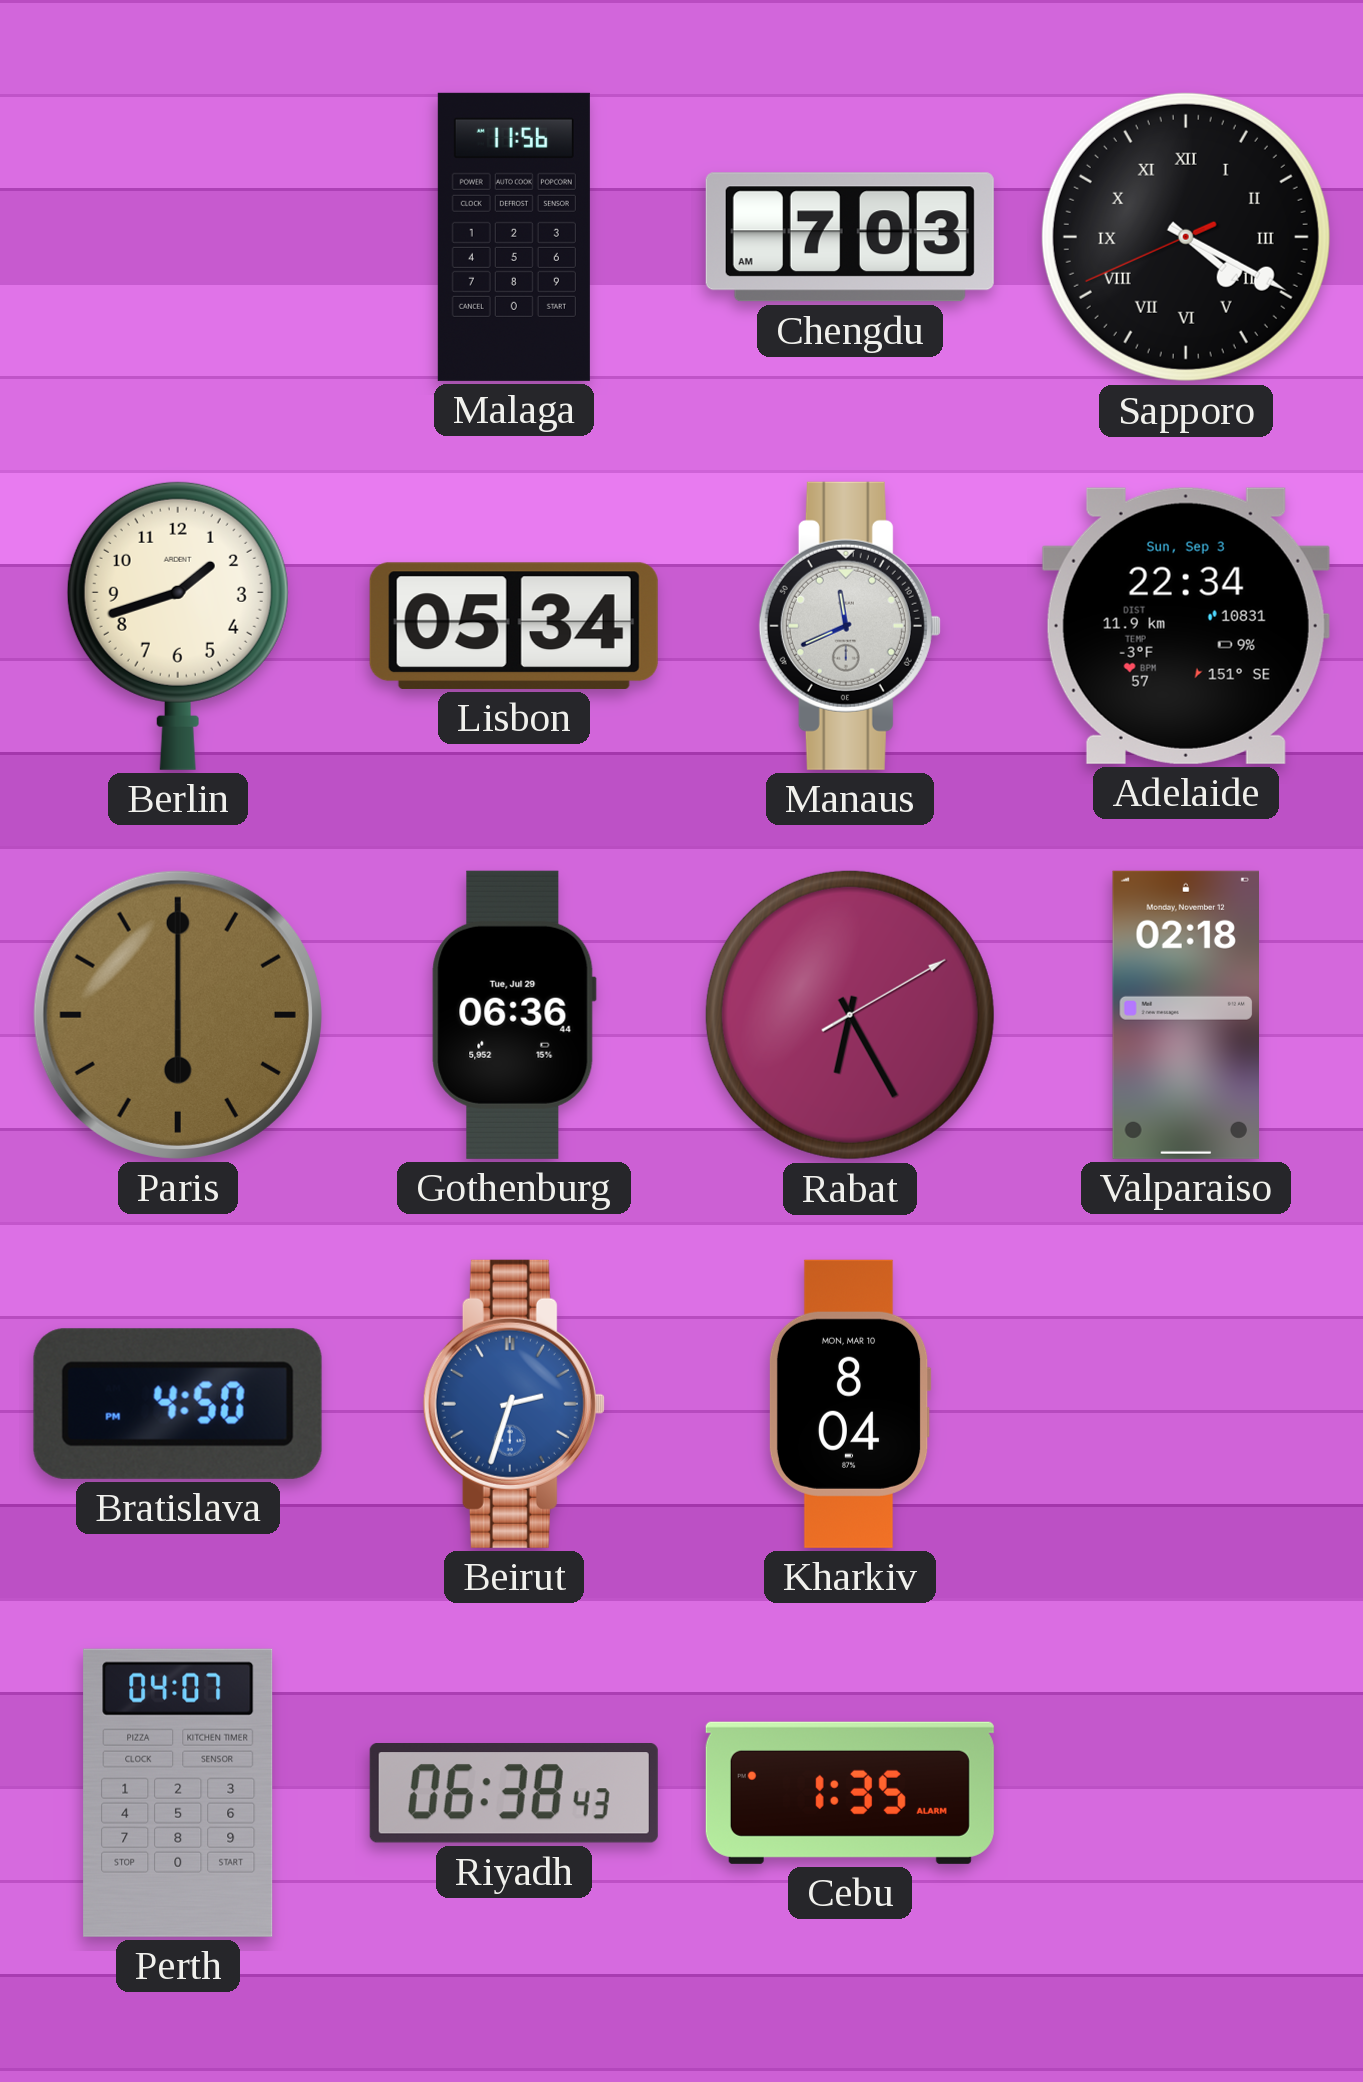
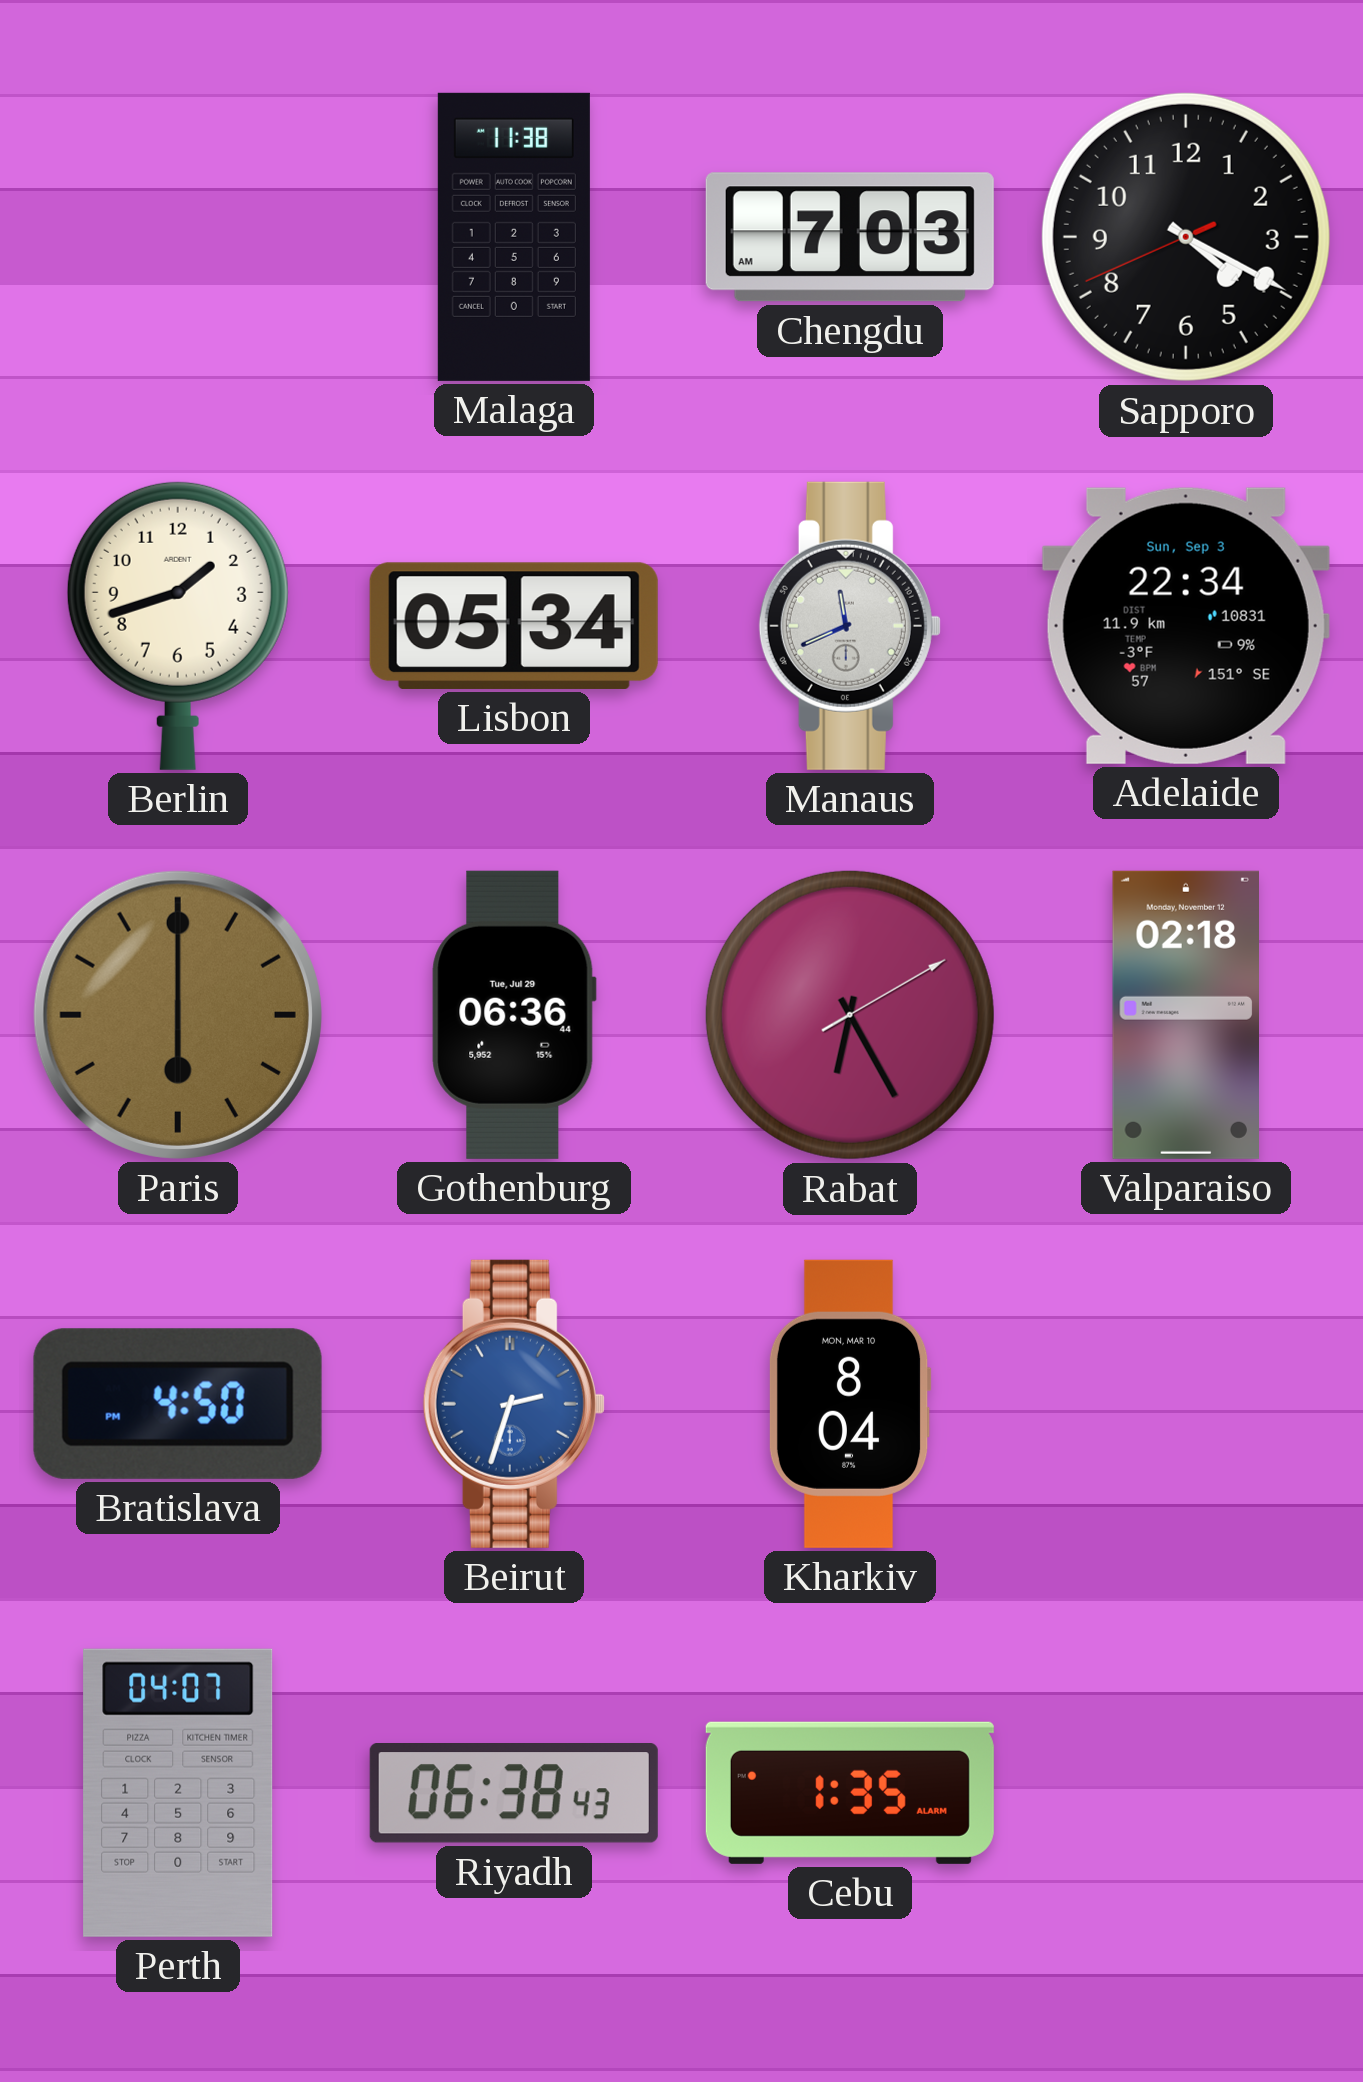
Malaga: 11:56 -> 11:38 (514, 237)
Sapporo numerals: Roman -> Arabic (1186, 237)
